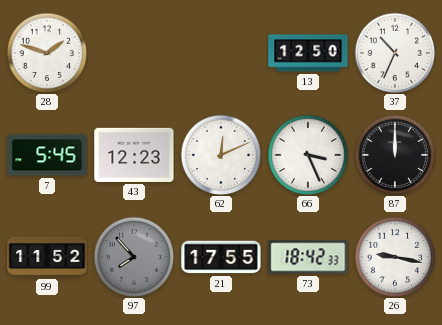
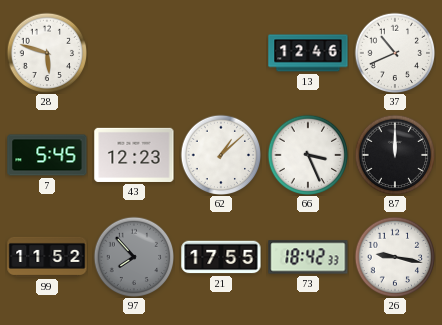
28: 1:48 -> 5:48 (47, 53)
13: 12:50 -> 12:46 (308, 53)
37: 10:34 -> 10:41 (395, 53)
62: 12:11 -> 1:08 (221, 155)
